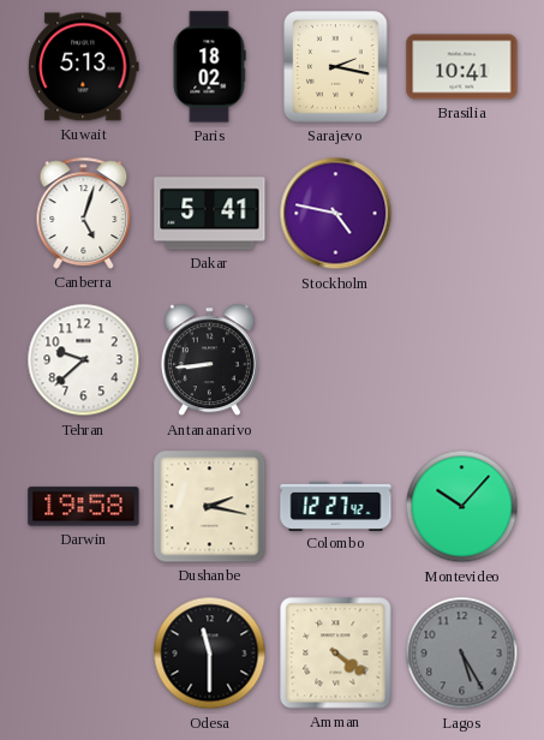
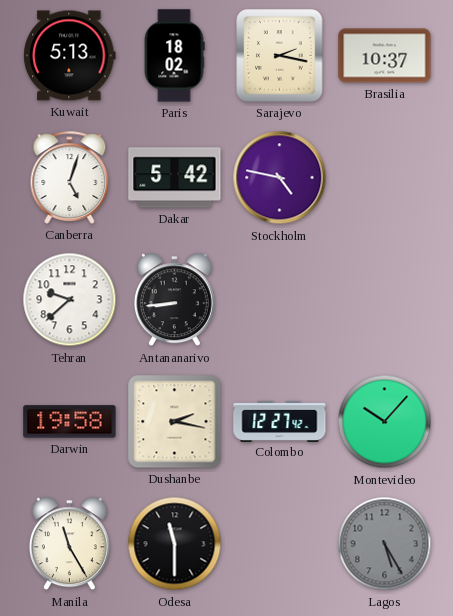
Brasilia: 10:41 -> 10:37 (385, 56)
Dakar: 5:41 -> 5:42 (175, 178)
Manila: none -> 11:25 (69, 544)
Amman: 4:21 -> none (336, 654)
